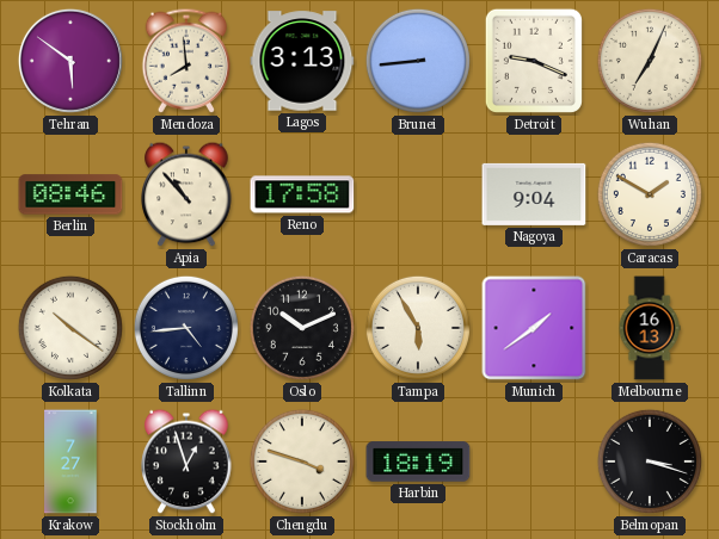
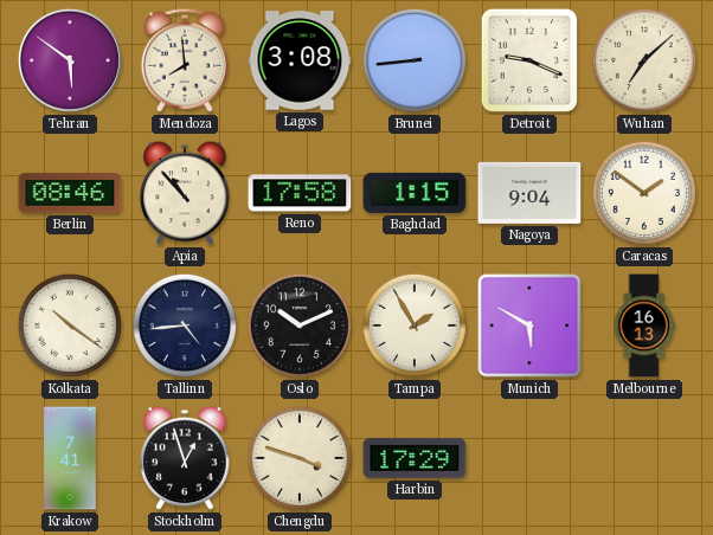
Lagos: 3:13 -> 3:08 (300, 60)
Wuhan: 7:04 -> 7:08 (644, 60)
Baghdad: none -> 1:15 (415, 193)
Caracas: 1:50 -> 1:51 (644, 193)
Tampa: 5:55 -> 1:55 (415, 325)
Munich: 1:39 -> 5:50 (529, 325)
Krakow: 7:27 -> 7:41 (70, 458)
Harbin: 18:19 -> 17:29 (415, 458)
Belmopan: 3:18 -> none (650, 461)
